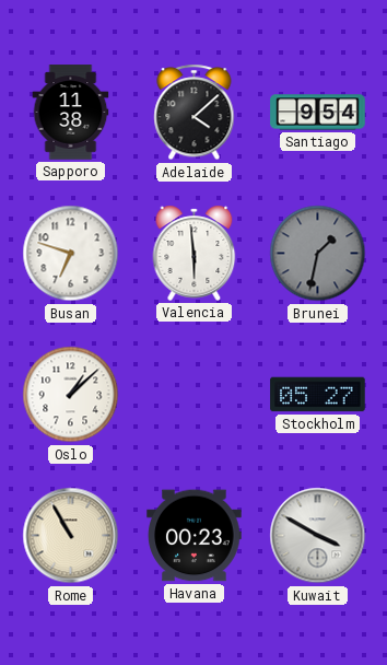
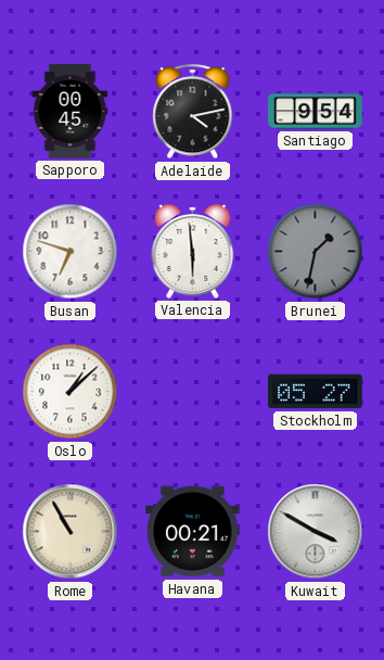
Sapporo: 11:38 -> 00:45 (71, 112)
Adelaide: 4:08 -> 4:13 (193, 112)
Havana: 00:23 -> 00:21 (193, 532)
